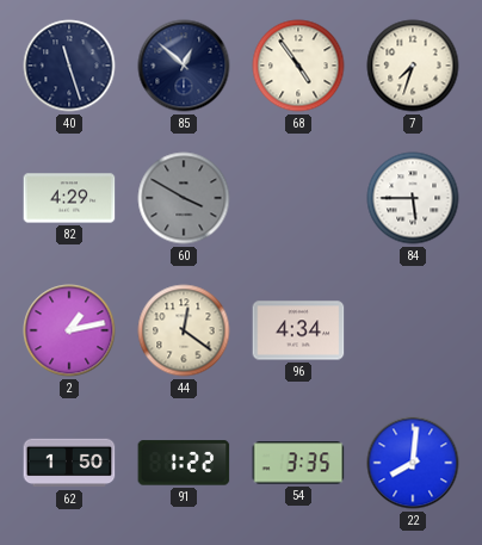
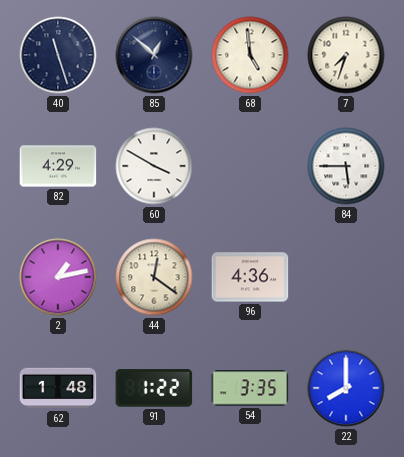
68: 4:54 -> 4:59 (250, 55)
60 dial: grey -> white (154, 166)
96: 4:34 -> 4:36 (250, 277)
62: 1:50 -> 1:48 (58, 388)
22: 8:01 -> 8:00 (346, 388)
